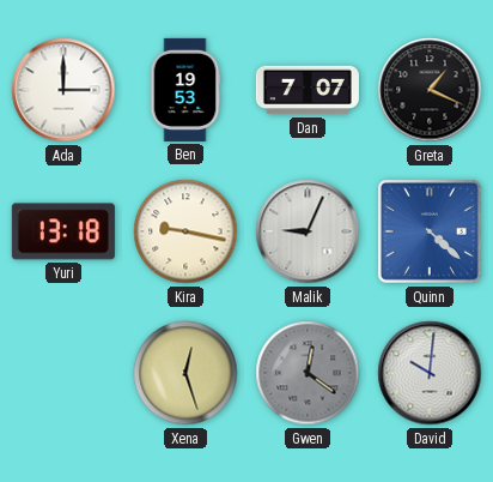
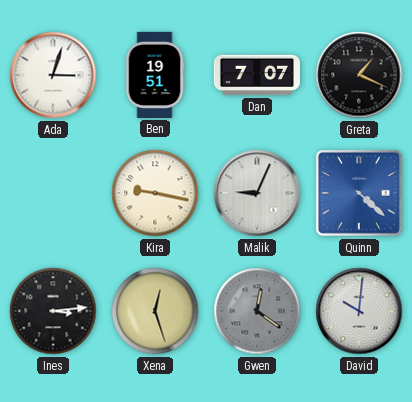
Ada: 3:00 -> 3:03 (53, 75)
Ben: 19:53 -> 19:51 (155, 75)
Yuri: 13:18 -> none (63, 231)
Ines: none -> 3:14 (53, 311)
